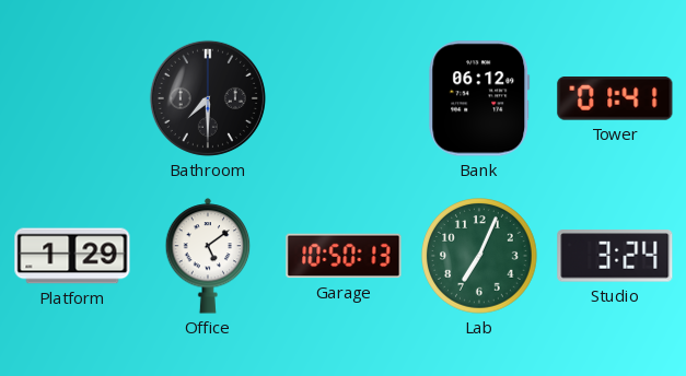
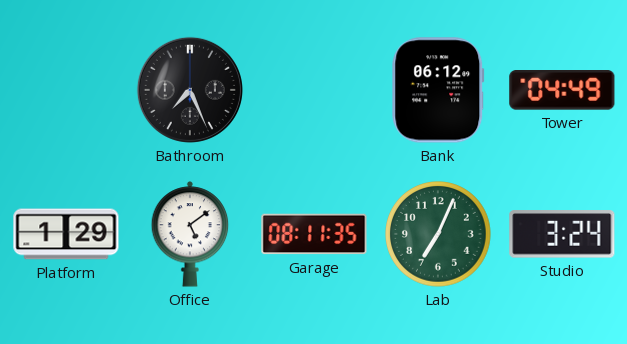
Bathroom: 7:30 -> 7:26 (190, 90)
Tower: 01:41 -> 04:49 (562, 91)
Garage: 10:50 -> 08:11 (314, 234)
